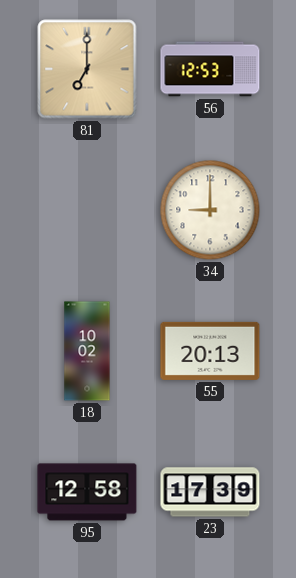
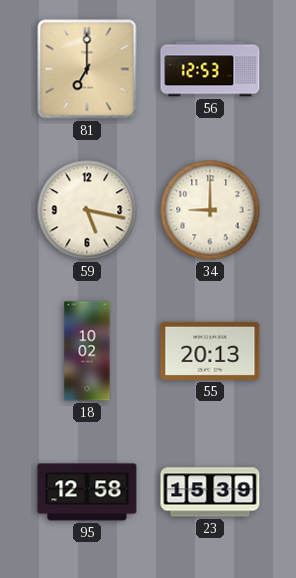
59: none -> 5:17 (87, 210)
23: 17:39 -> 15:39 (210, 492)
